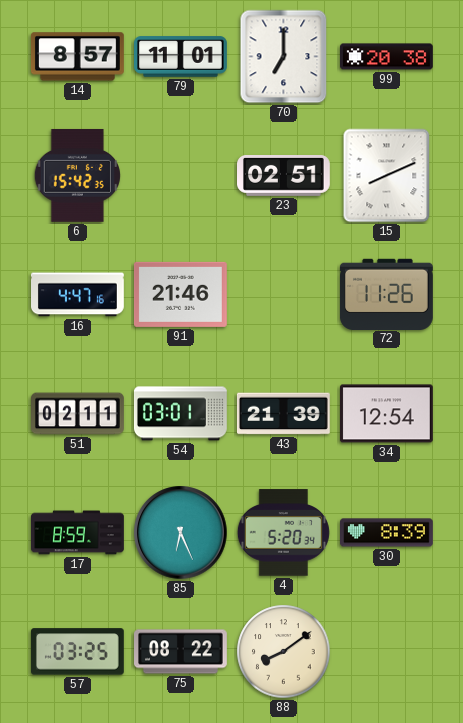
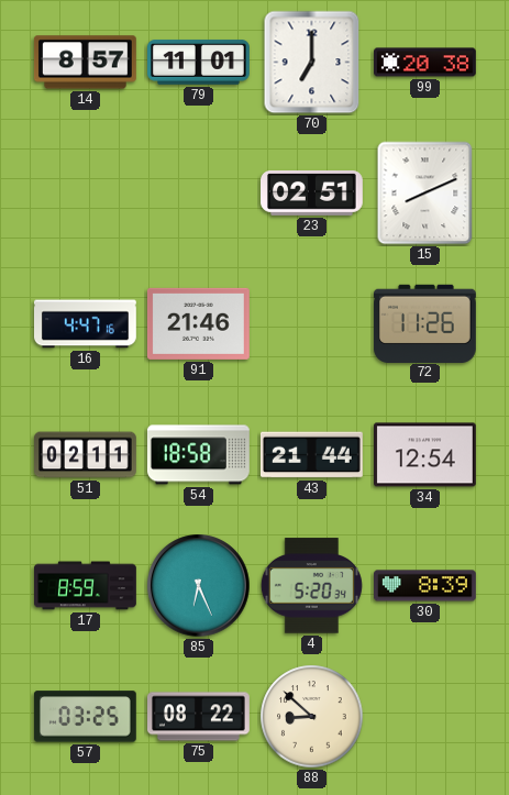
6: 15:42 -> none (77, 175)
54: 03:01 -> 18:58 (199, 455)
43: 21:39 -> 21:44 (311, 455)
88: 8:09 -> 8:52 (312, 717)
